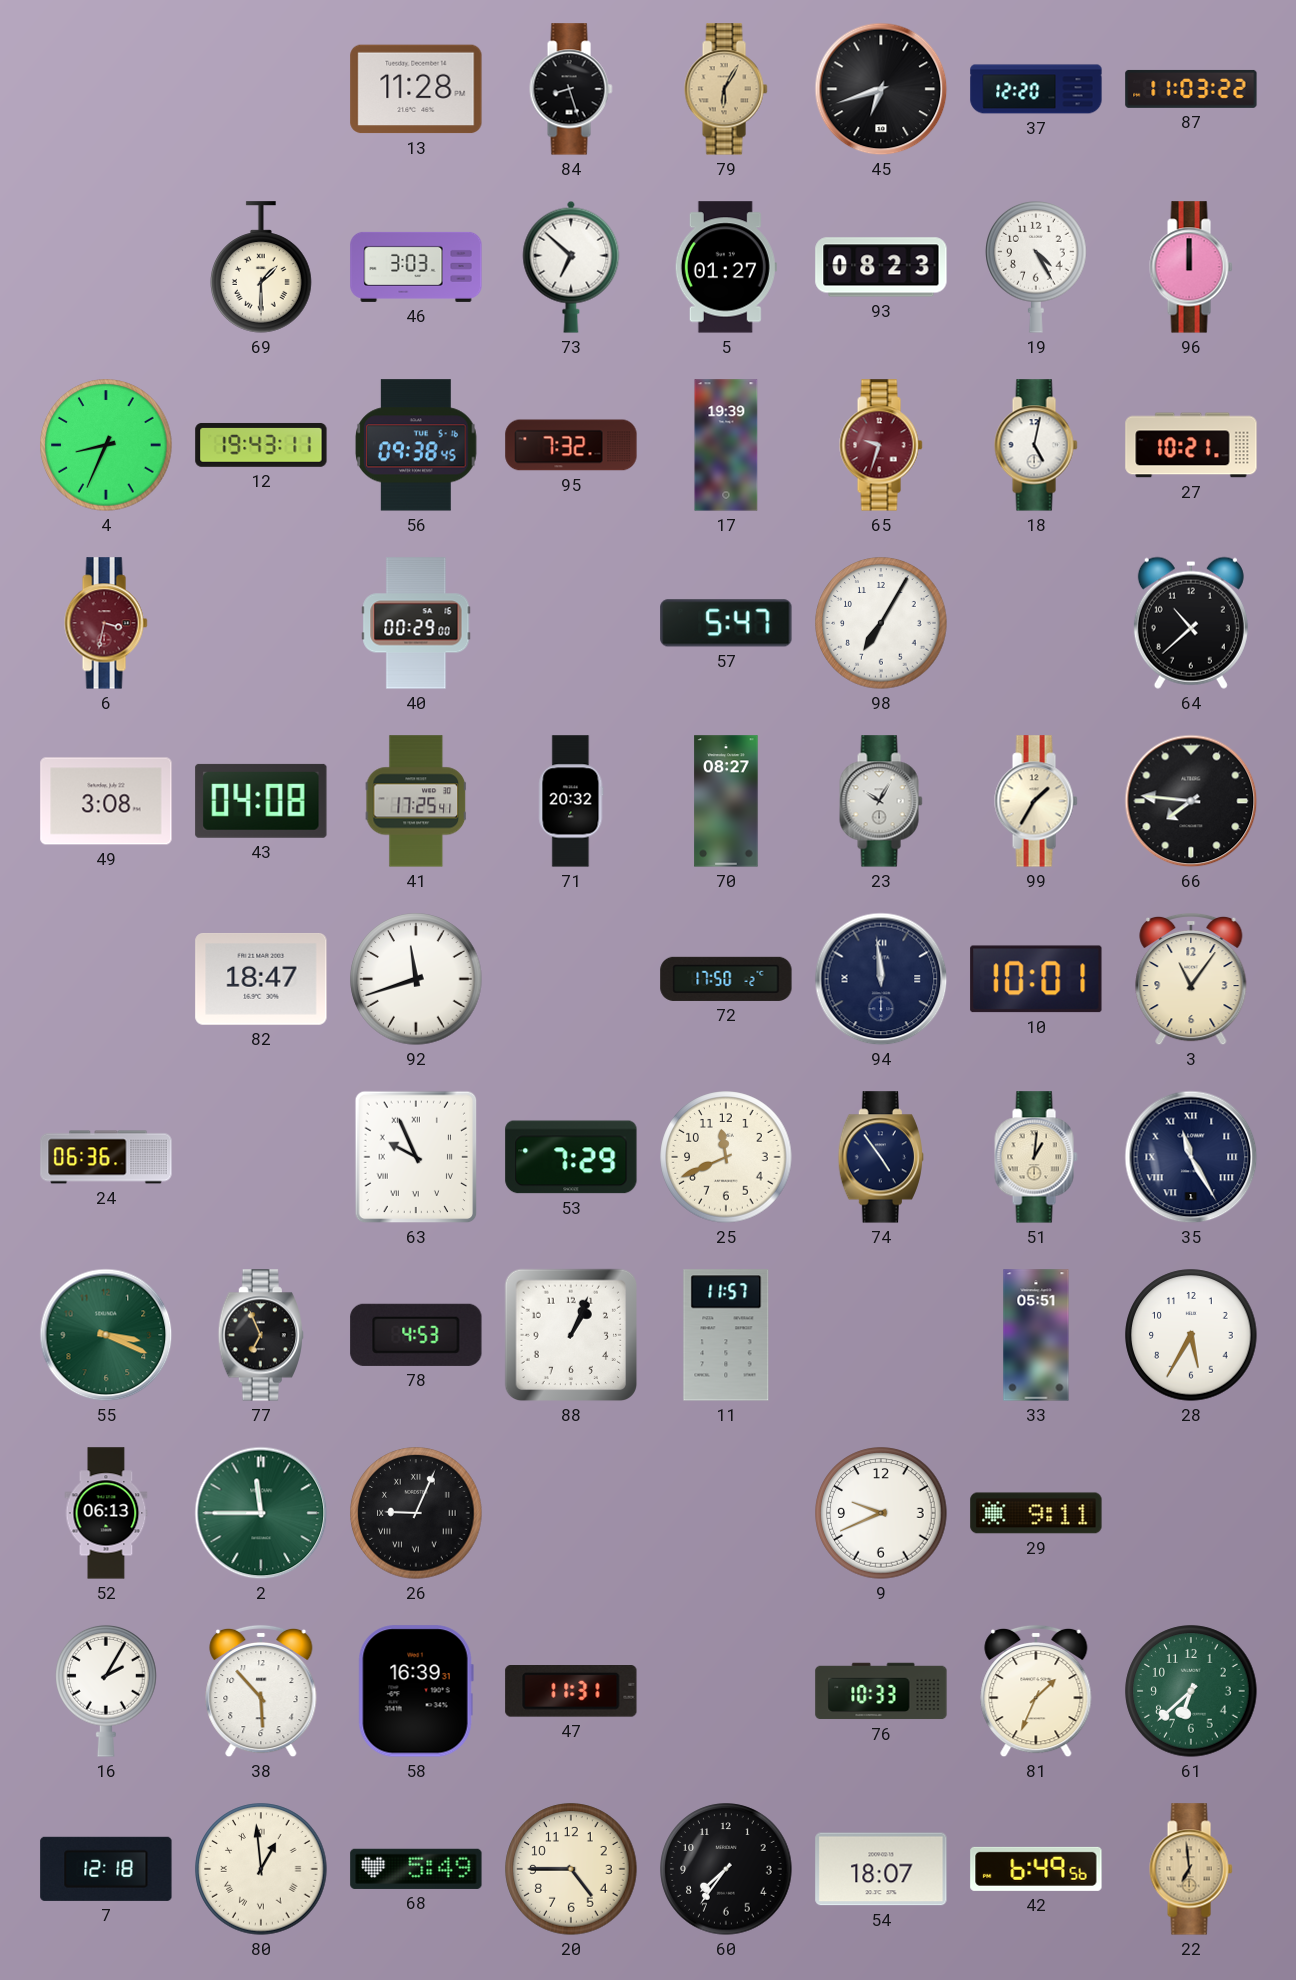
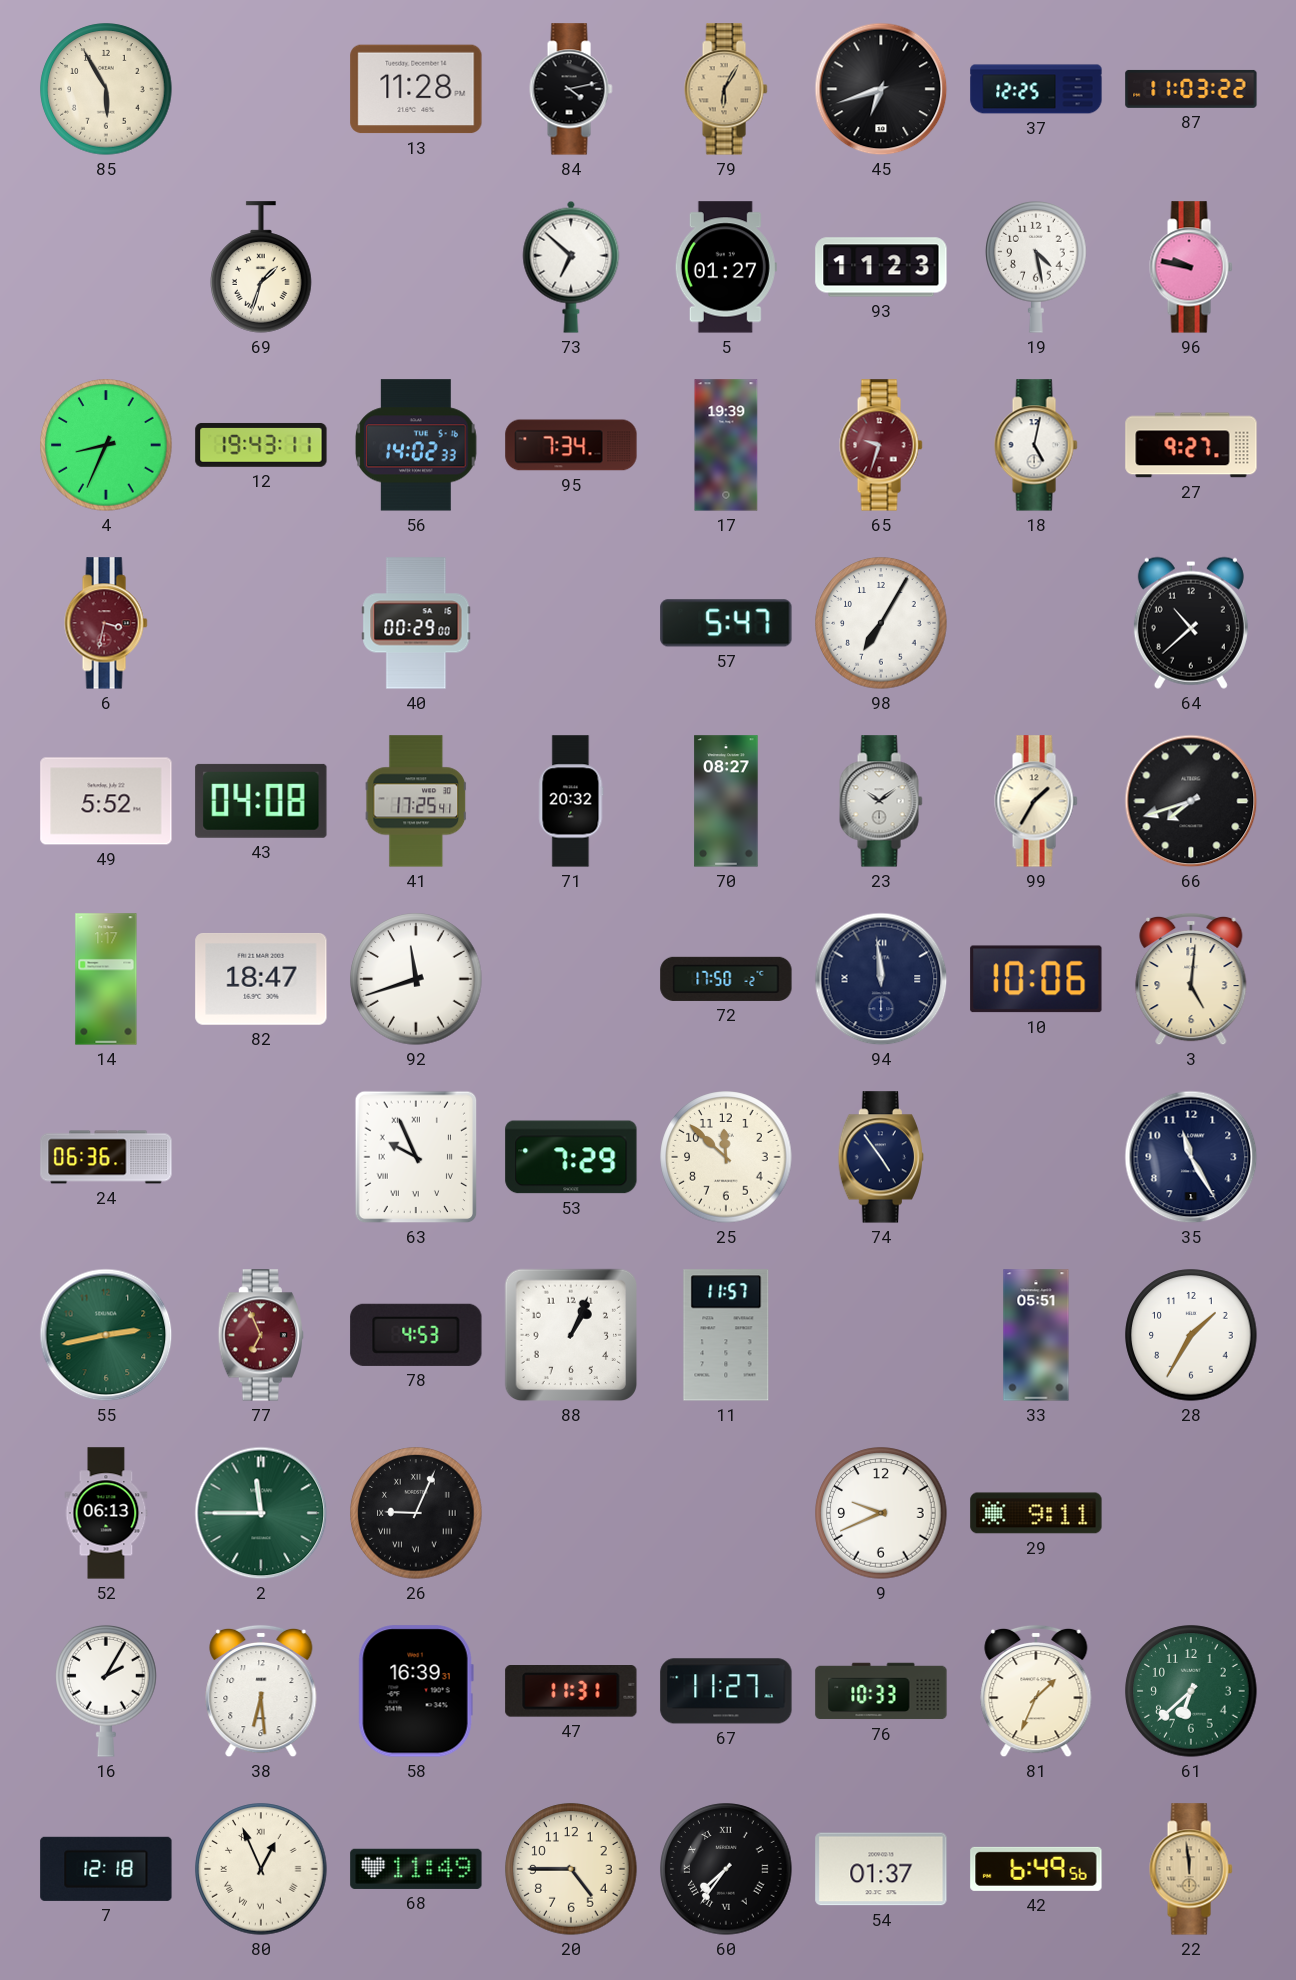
85: none -> 5:55 (106, 89)
84: 8:27 -> 4:13 (571, 89)
37: 12:20 -> 12:25 (1036, 89)
69: 1:30 -> 1:33 (261, 267)
46: 3:03 -> none (416, 267)
93: 08:23 -> 11:23 (881, 267)
19: 4:25 -> 4:28 (1036, 267)
96: 12:00 -> 9:47 (1191, 267)
56: 09:38 -> 14:02 (416, 445)
95: 7:32 -> 7:34 (571, 445)
27: 10:21 -> 9:27 (1191, 445)
49: 3:08 -> 5:52 (106, 801)
23: 10:05 -> 10:09 (881, 801)
66: 7:46 -> 7:42 (1191, 801)
14: none -> 1:17 (106, 979)
10: 10:01 -> 10:06 (1036, 979)
3: 11:06 -> 5:01 (1191, 979)
25: 11:41 -> 11:52 (726, 1157)
51: 1:01 -> none (1036, 1157)
35 numerals: Roman -> Arabic (1191, 1157)
55: 3:19 -> 2:43 (106, 1335)
77 dial: black -> burgundy (260, 1335)
28: 5:35 -> 1:35 (1191, 1335)
38: 5:53 -> 6:29 (261, 1691)
67: none -> 11:27 (726, 1691)
80: 12:59 -> 12:56 (261, 1869)
68: 5:49 -> 11:49 (416, 1869)
60 numerals: Arabic -> Roman (726, 1869)
54: 18:07 -> 01:37 (881, 1869)
22: 6:59 -> 11:59 (1191, 1869)
